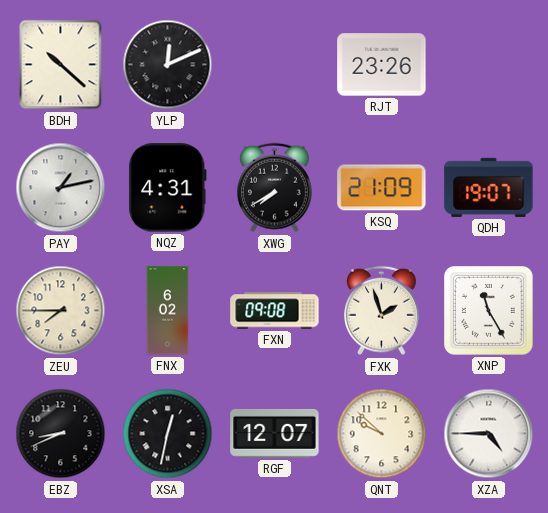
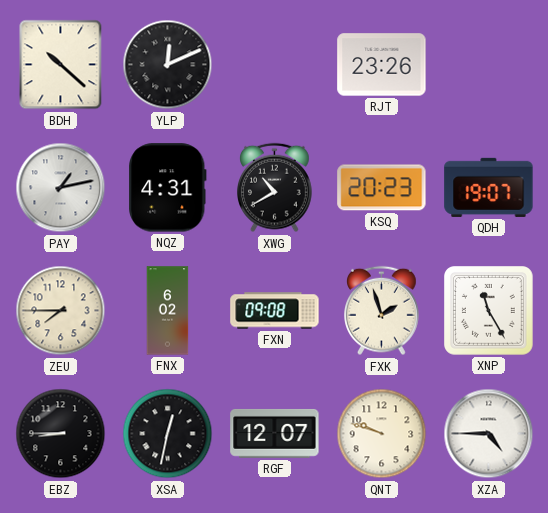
XWG: 7:40 -> 10:40 (275, 188)
KSQ: 21:09 -> 20:23 (382, 188)
EBZ: 8:41 -> 8:45 (61, 434)
QNT: 9:52 -> 9:48 (382, 434)
